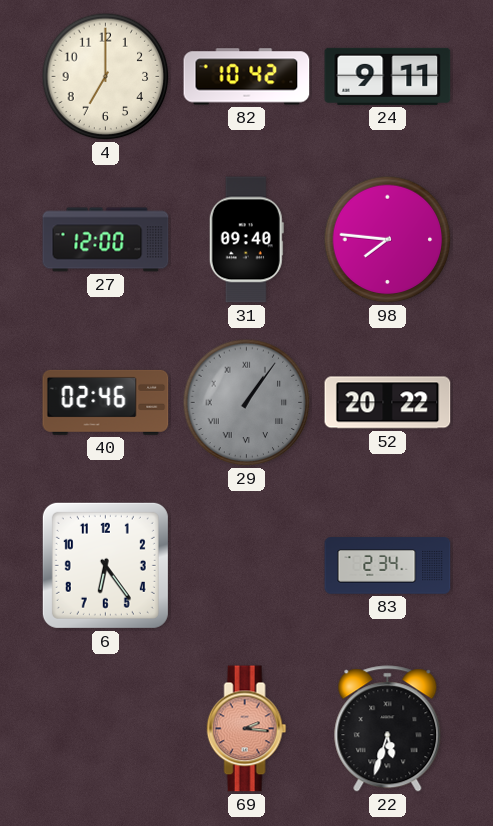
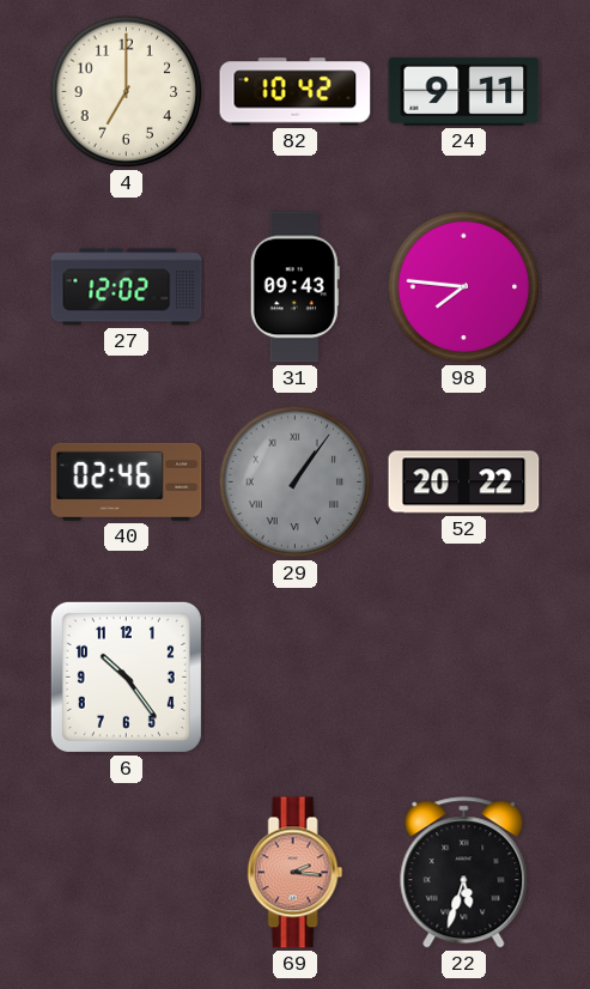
27: 12:00 -> 12:02 (127, 287)
31: 09:40 -> 09:43 (294, 287)
6: 6:24 -> 10:24 (126, 676)
83: 2:34 -> none (388, 566)
